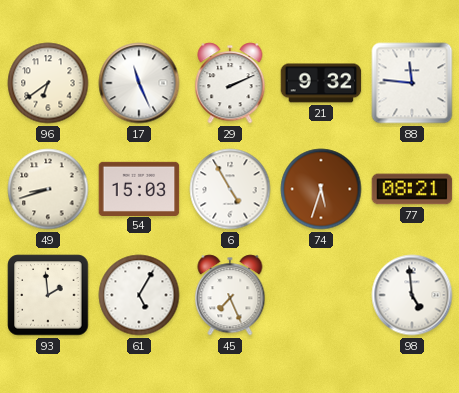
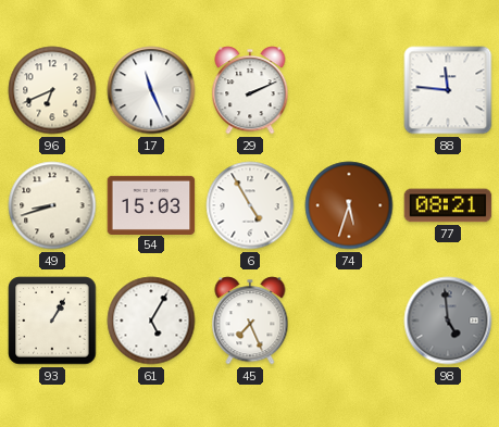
96: 6:39 -> 6:41 (52, 90)
21: 9:32 -> none (321, 83)
93: 1:59 -> 1:05 (52, 321)
98 dial: white -> grey (448, 321)
